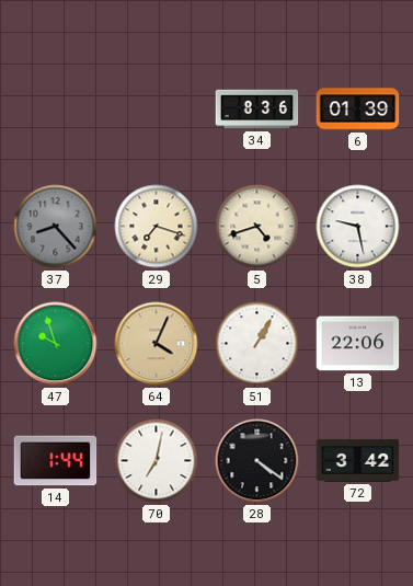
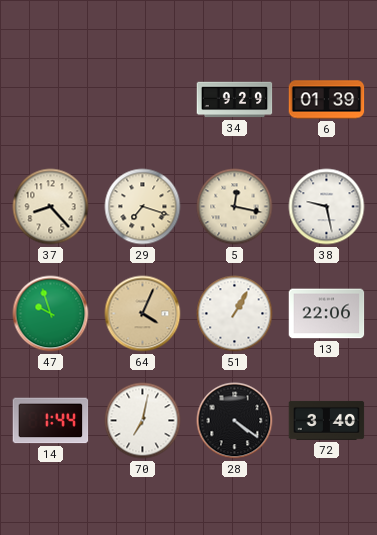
34: 8:36 -> 9:29 (235, 100)
37 dial: grey -> cream (51, 207)
5: 4:42 -> 12:17 (235, 207)
72: 3:42 -> 3:40 (327, 420)
